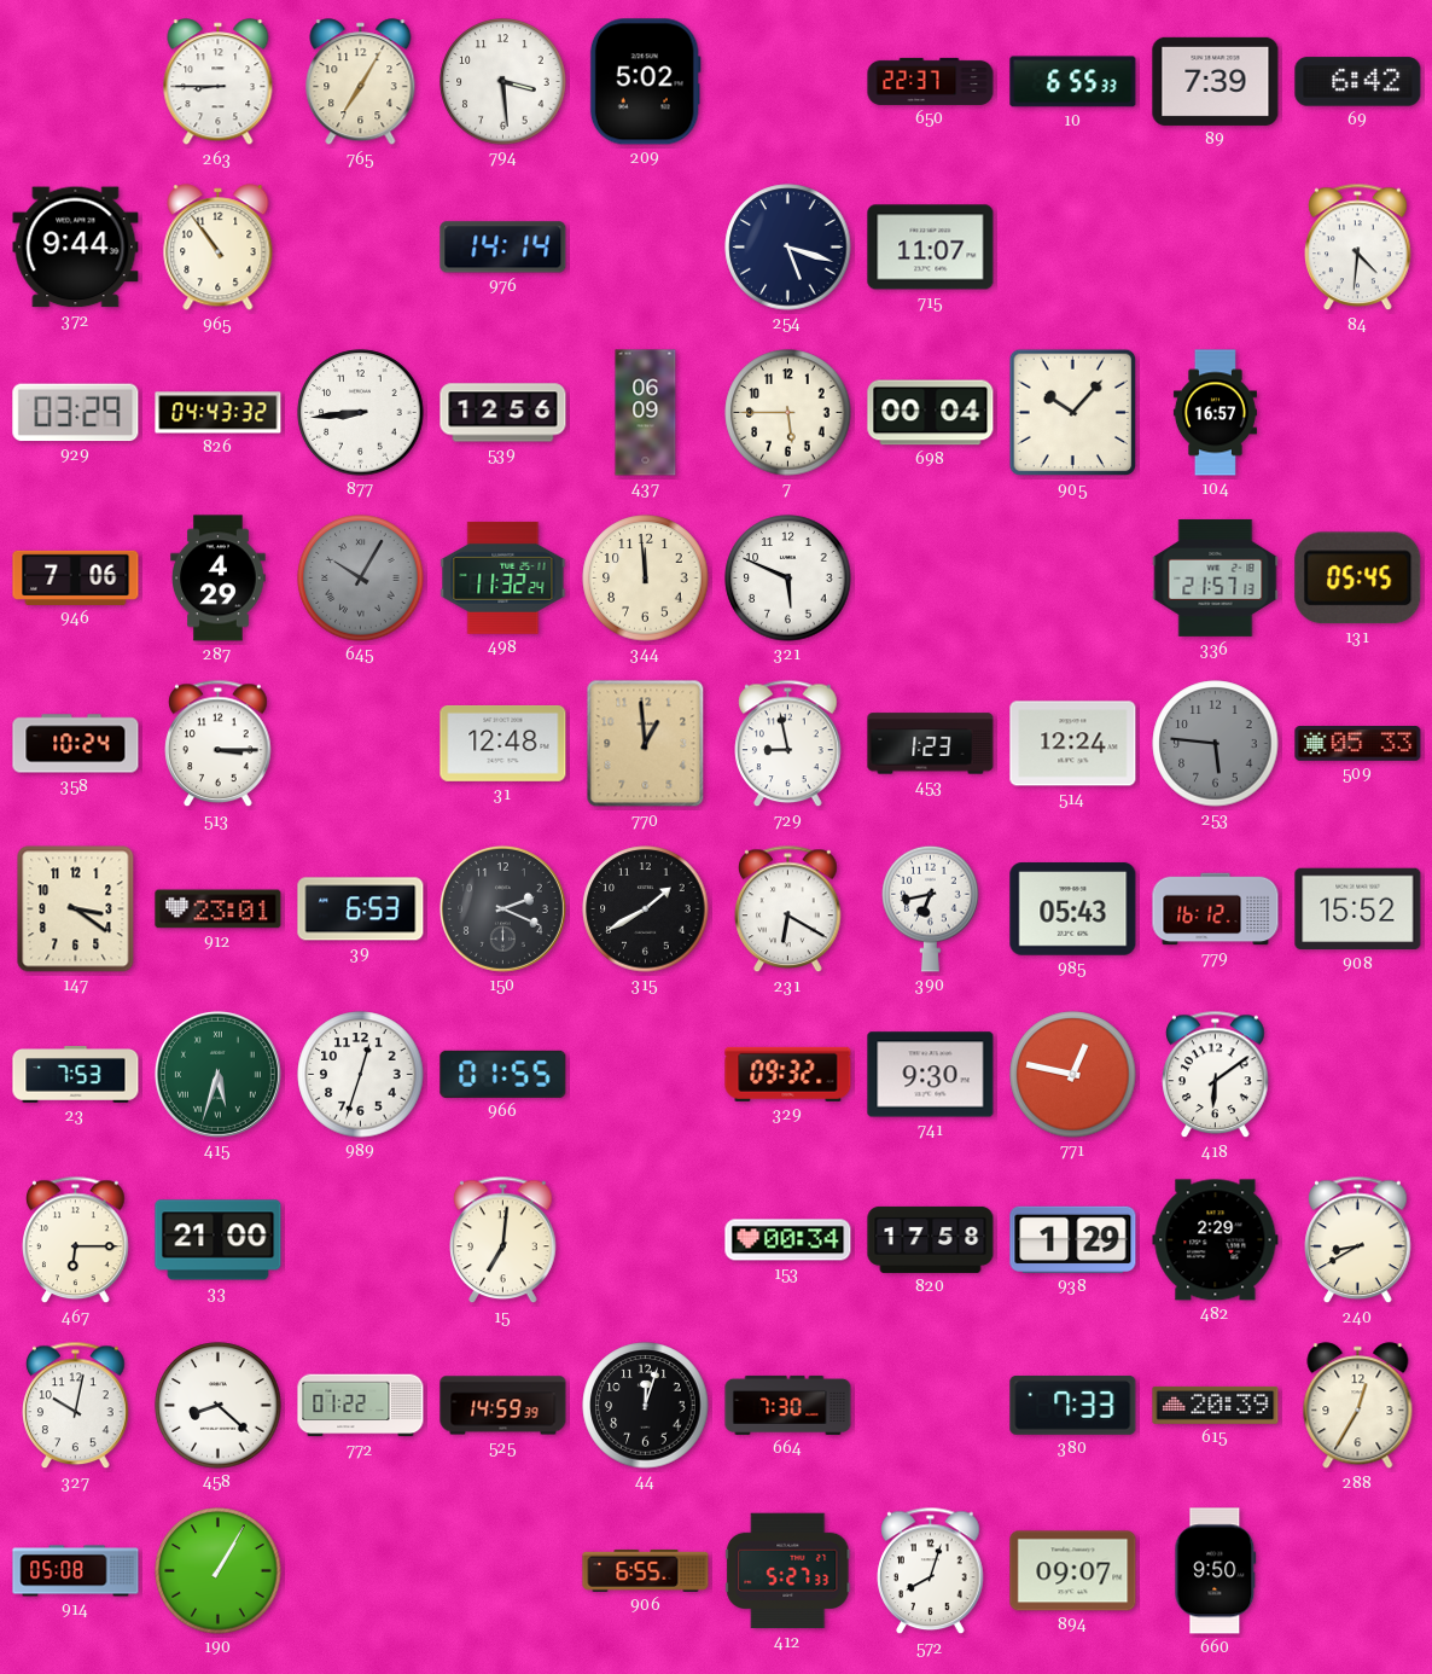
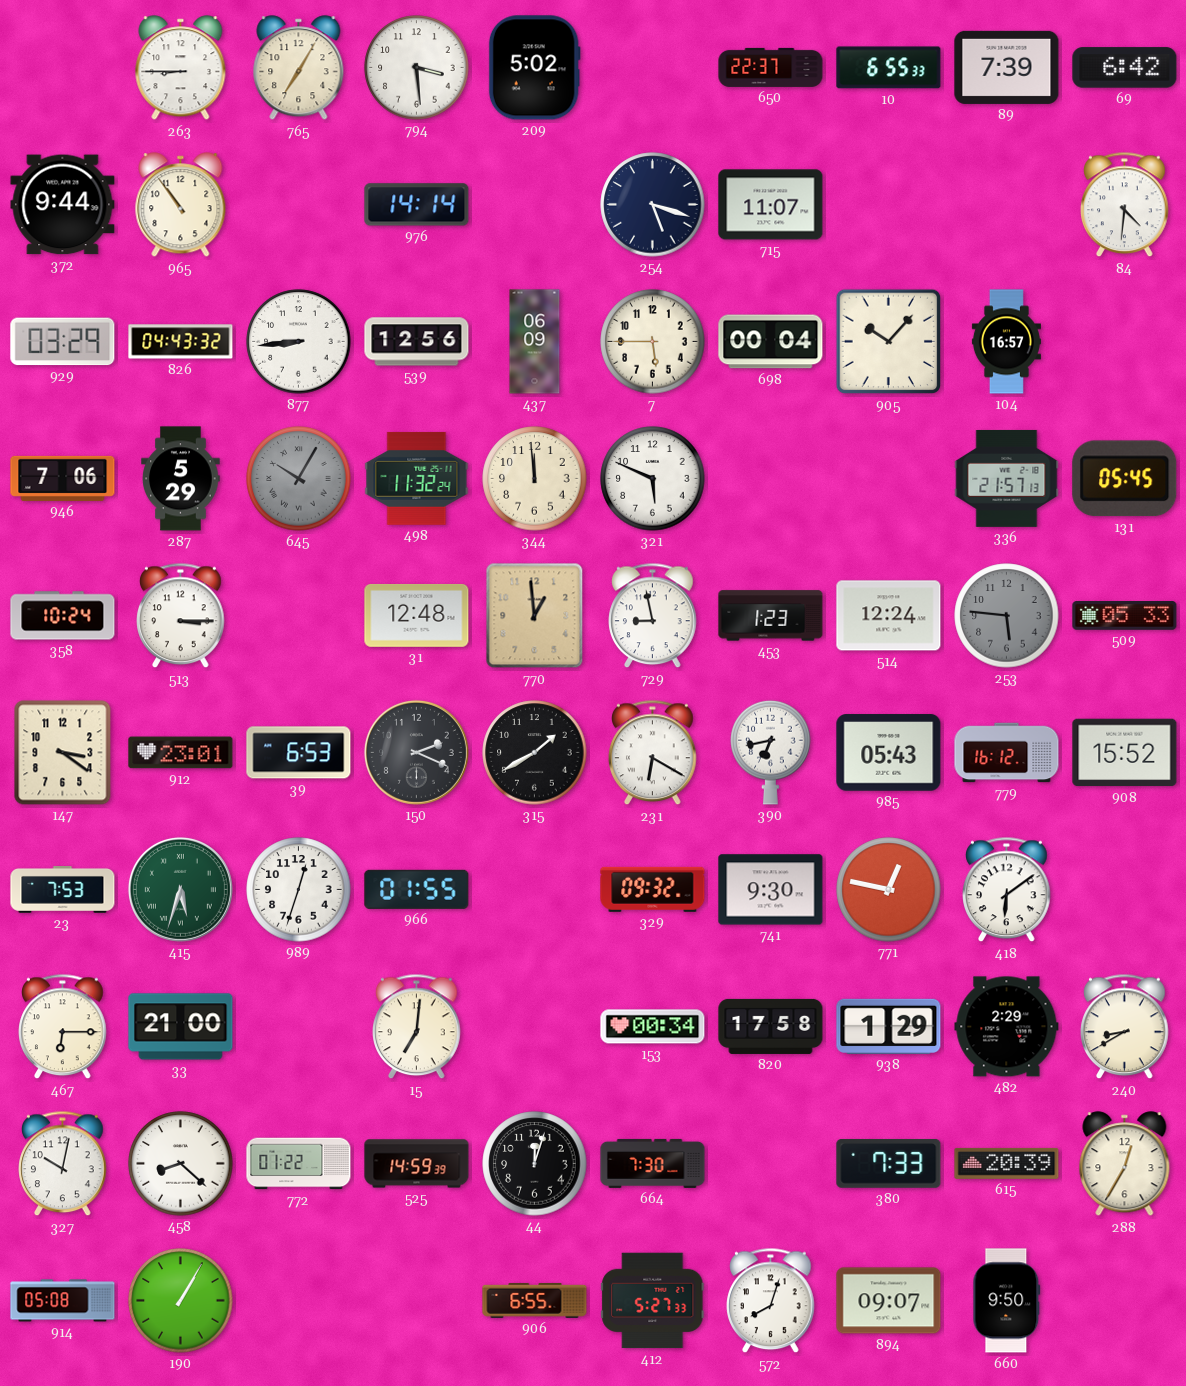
287: 4:29 -> 5:29 (181, 479)
